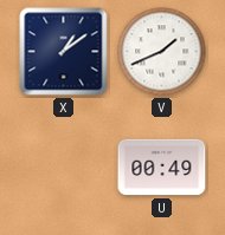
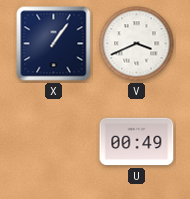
X: 1:09 -> 1:06 (54, 44)
V: 1:41 -> 3:41 (137, 44)
